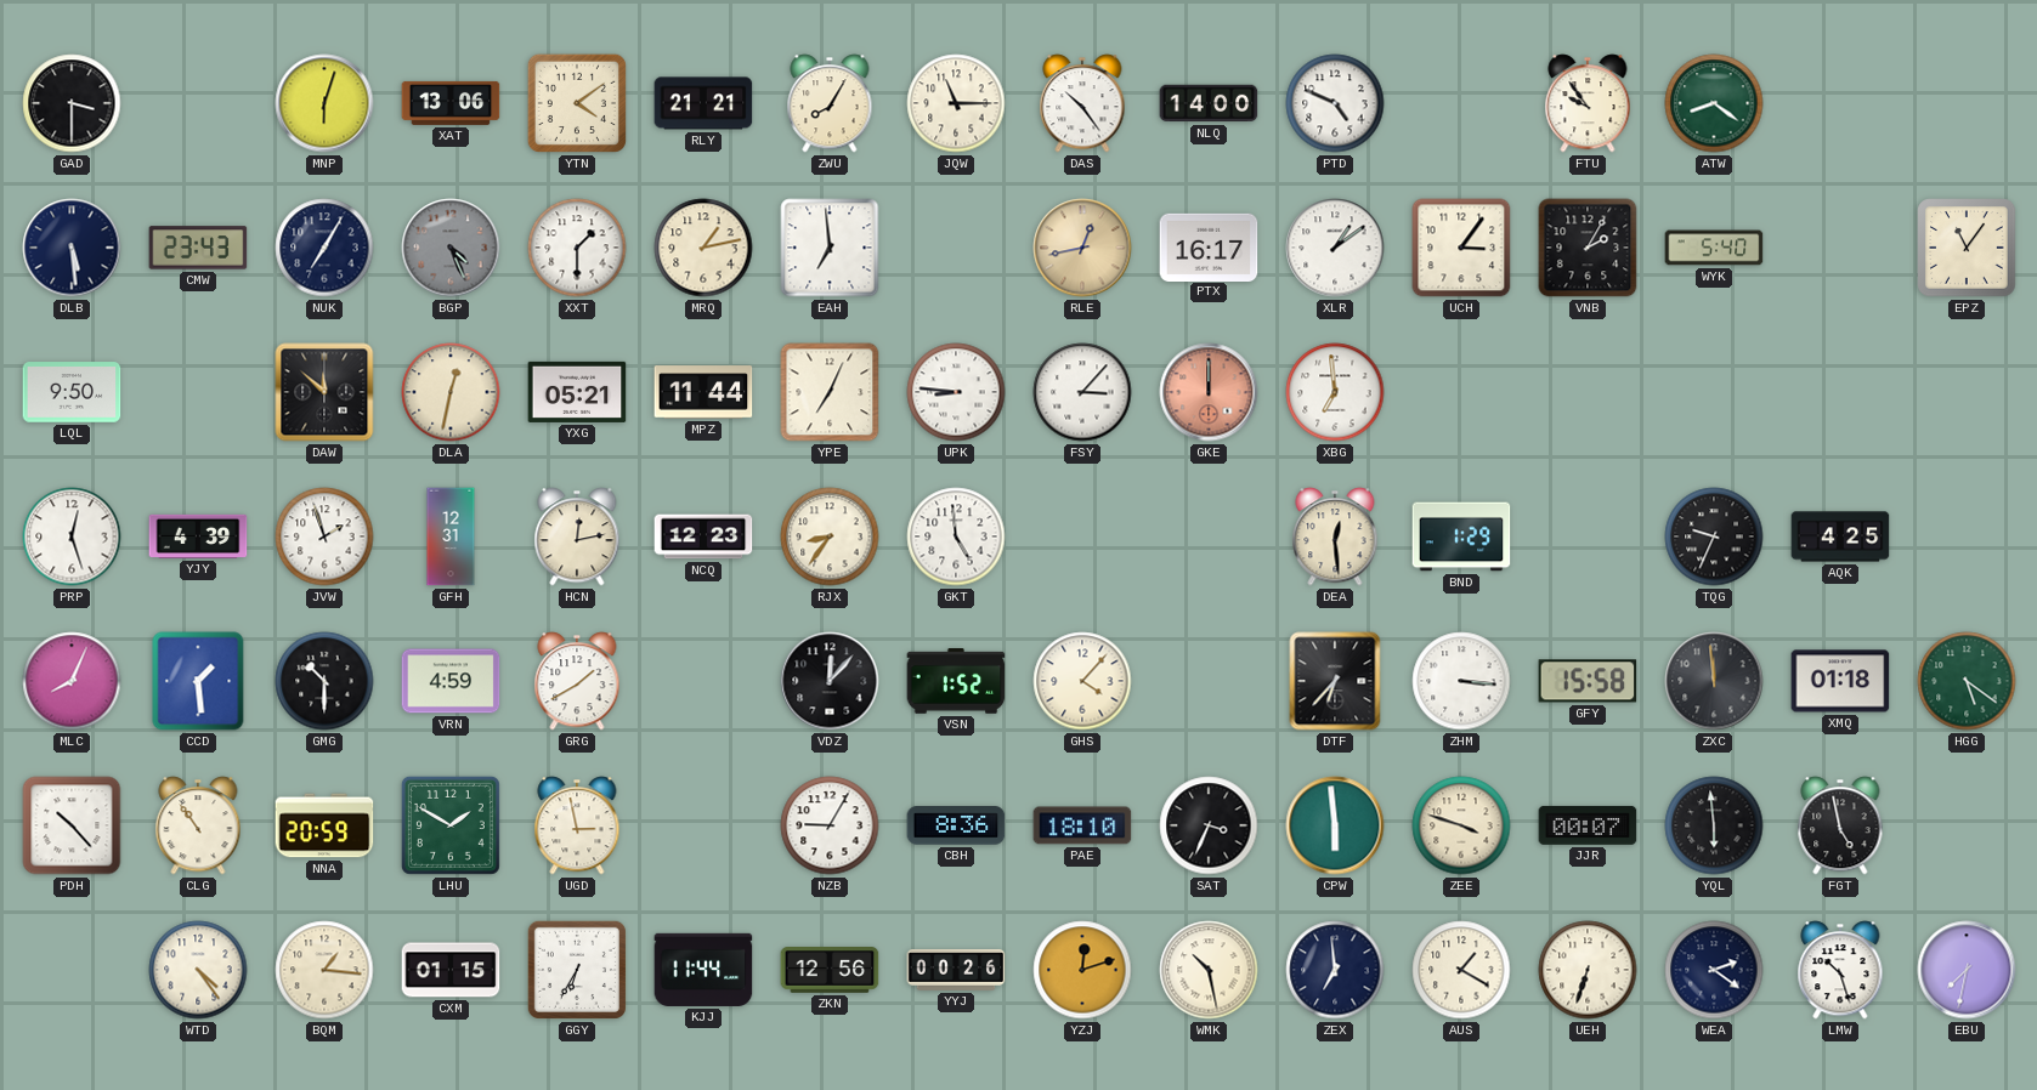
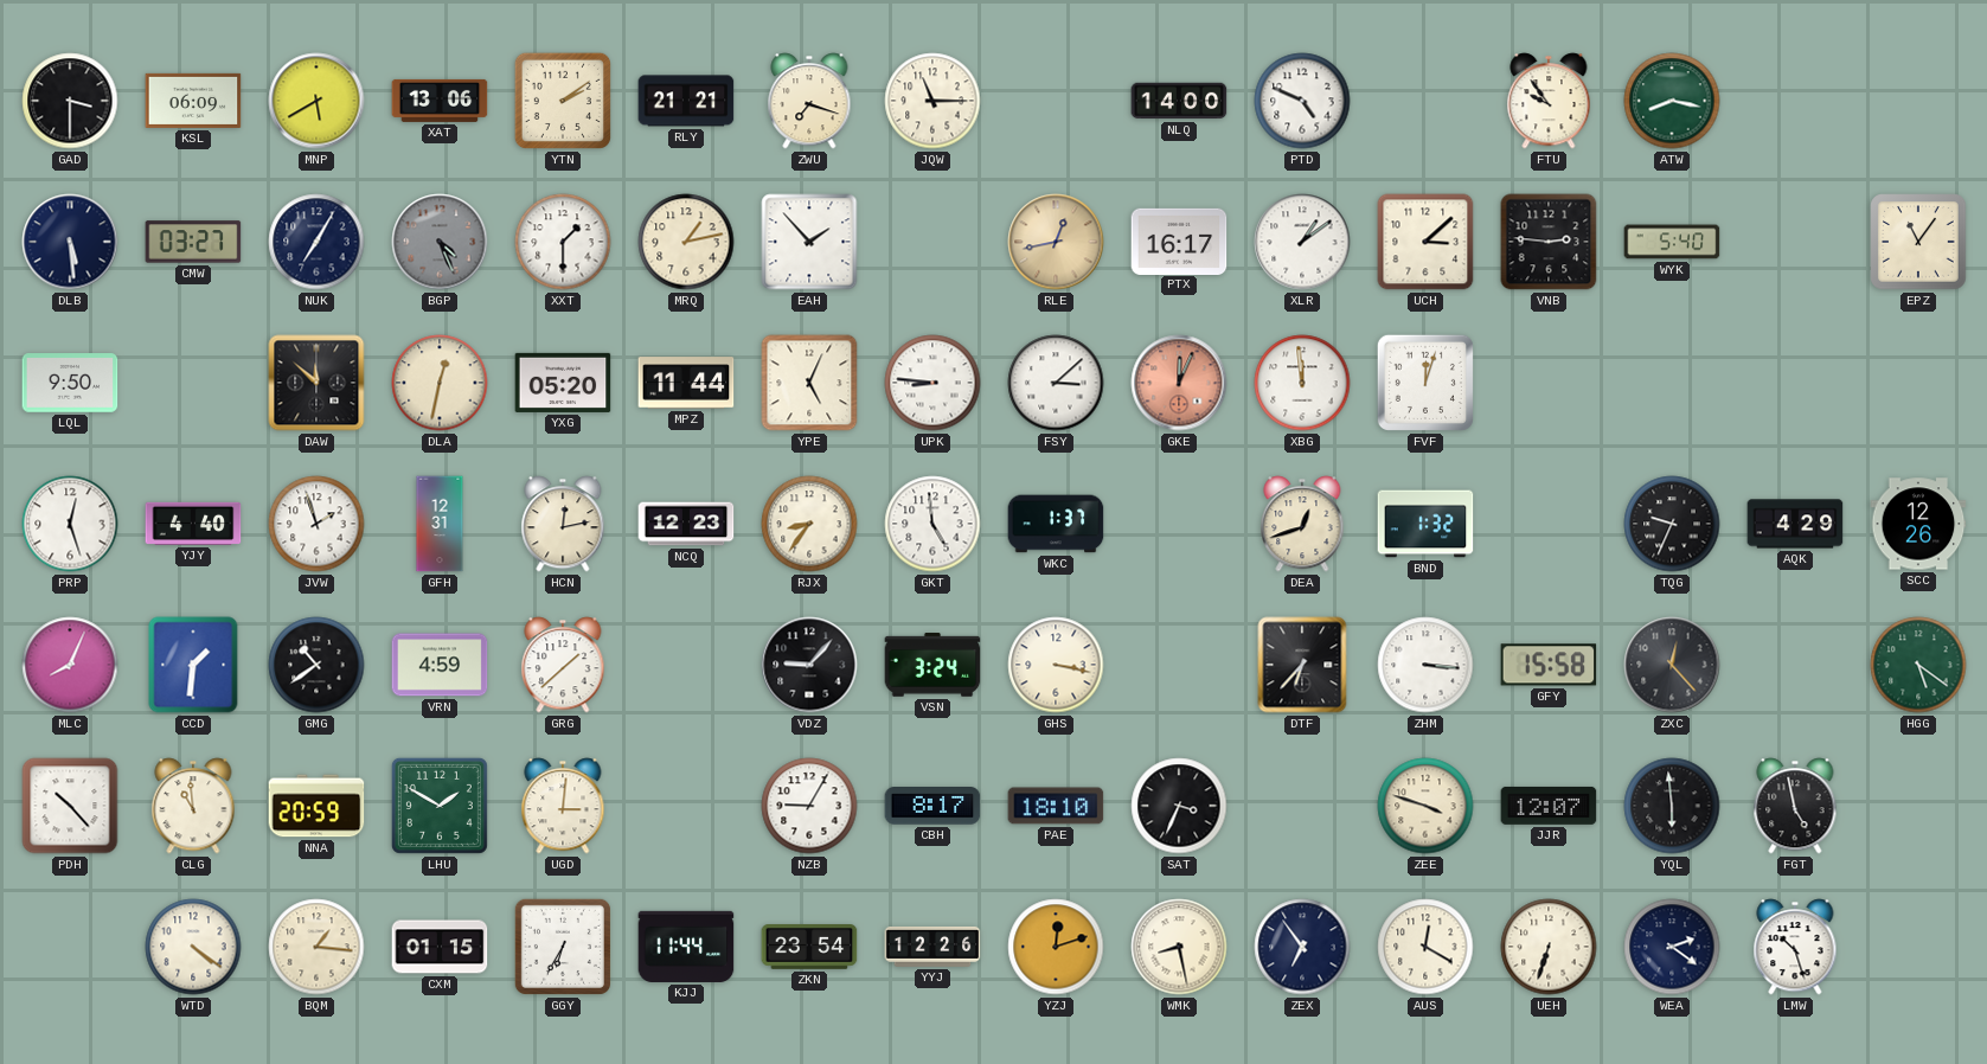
KSL: none -> 06:09 (193, 101)
MNP: 6:03 -> 5:40 (316, 101)
YTN: 4:09 -> 2:09 (563, 101)
ZWU: 8:05 -> 7:18 (809, 101)
DAS: 10:24 -> none (1082, 103)
ATW: 8:21 -> 8:17 (1672, 101)
CMW: 23:43 -> 03:27 (193, 242)
EAH: 6:59 -> 1:53 (809, 242)
UCH: 3:06 -> 3:08 (1425, 242)
VNB: 2:05 -> 2:46 (1549, 242)
YXG: 05:21 -> 05:20 (563, 383)
YPE: 7:04 -> 5:04 (809, 383)
FSY: 3:07 -> 3:08 (1056, 383)
GKE: 12:00 -> 12:04 (1179, 383)
XBG: 6:59 -> 11:59 (1302, 383)
FVF: none -> 12:03 (1425, 383)
YJY: 4:39 -> 4:40 (193, 524)
WKC: none -> 1:37 (1056, 524)
DEA: 12:29 -> 12:42 (1302, 524)
BND: 1:29 -> 1:32 (1425, 524)
AQK: 4:25 -> 4:29 (1795, 524)
SCC: none -> 12:26 (1918, 524)
CCD: 1:29 -> 1:31 (193, 665)
GMG: 10:30 -> 10:39 (316, 665)
GRG: 1:40 -> 1:38 (563, 665)
VDZ: 12:07 -> 9:07 (809, 665)
VSN: 1:52 -> 3:24 (932, 665)
GHS: 4:07 -> 3:17 (1056, 665)
ZXC: 11:59 -> 12:23 (1672, 665)
XMQ: 01:18 -> none (1840, 681)
CLG: 10:54 -> 10:59 (193, 806)
UGD: 2:58 -> 3:01 (563, 806)
CBH: 8:36 -> 8:17 (932, 806)
CPW: 5:59 -> none (1335, 825)
JJR: 00:07 -> 12:07 (1549, 806)
WTD: 4:24 -> 4:21 (193, 947)
ZKN: 12:56 -> 23:54 (809, 948)
YYJ: 00:26 -> 12:26 (932, 947)
WMK: 10:28 -> 8:28 (1179, 947)
ZEX: 6:59 -> 6:54 (1302, 947)
AUS: 1:20 -> 12:20 (1425, 947)
EBU: 7:32 -> none (1967, 970)
